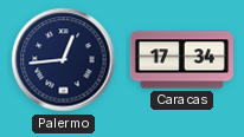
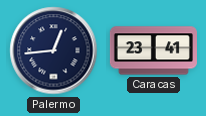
Caracas: 17:34 -> 23:41 (153, 51)
